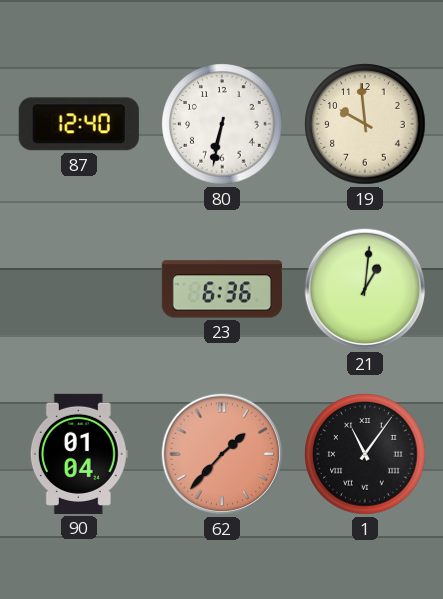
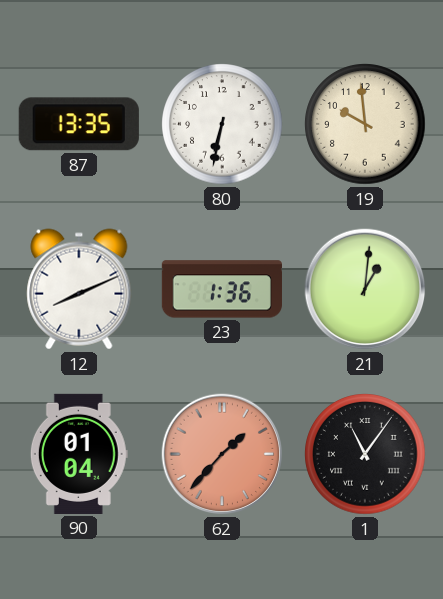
87: 12:40 -> 13:35 (79, 124)
12: none -> 8:11 (79, 289)
23: 6:36 -> 1:36 (222, 289)
